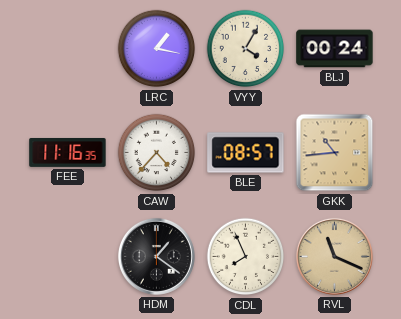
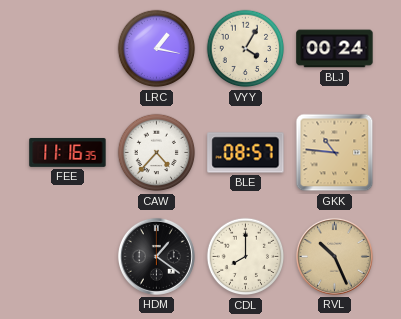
GKK: 10:44 -> 10:46 (335, 153)
CDL: 7:56 -> 8:00 (246, 257)
RVL: 11:19 -> 10:26 (334, 256)
